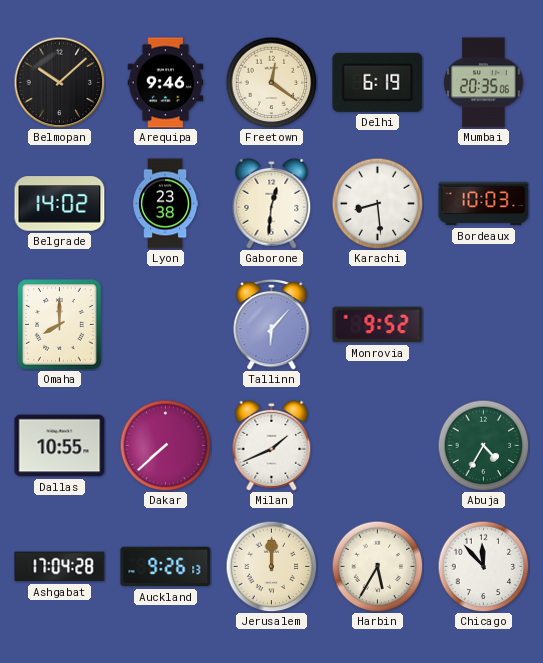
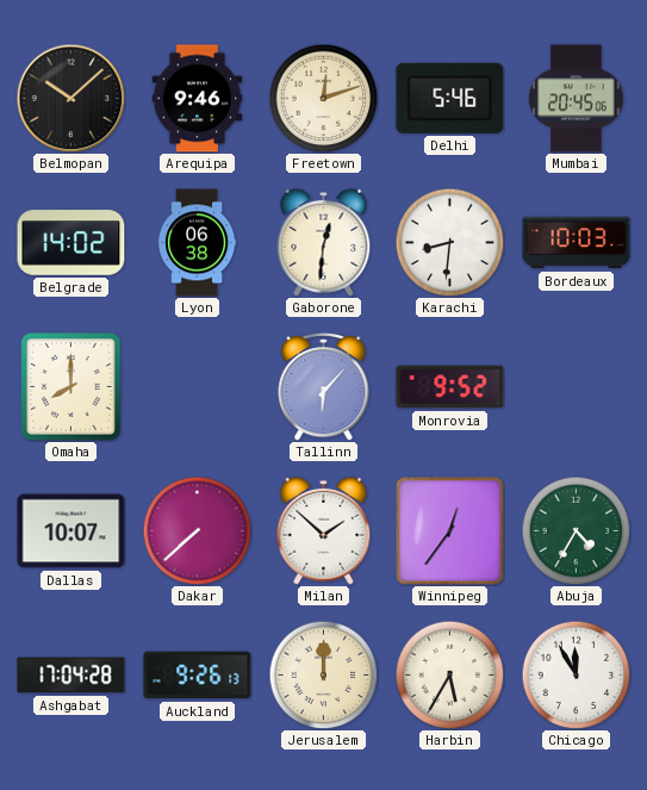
Freetown: 12:21 -> 12:12 (323, 98)
Delhi: 6:19 -> 5:46 (450, 98)
Mumbai: 20:35 -> 20:45 (577, 99)
Lyon: 23:38 -> 06:38 (197, 243)
Karachi: 8:29 -> 8:31 (449, 242)
Dallas: 10:55 -> 10:07 (71, 531)
Milan: 1:41 -> 1:52 (324, 530)
Winnipeg: none -> 12:36 (450, 531)
Chicago: 11:53 -> 11:55 (576, 674)
